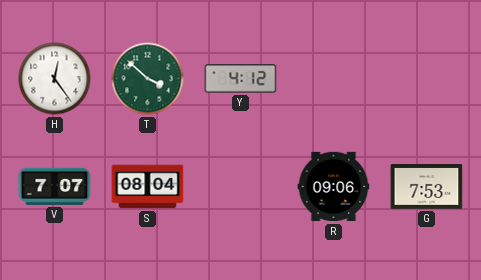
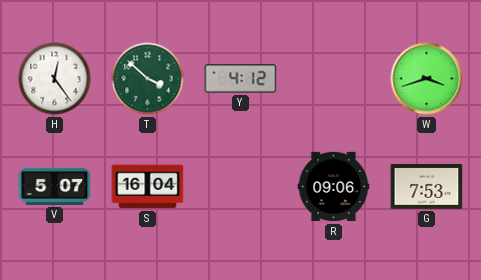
W: none -> 3:42 (427, 79)
V: 7:07 -> 5:07 (55, 186)
S: 08:04 -> 16:04 (148, 187)
